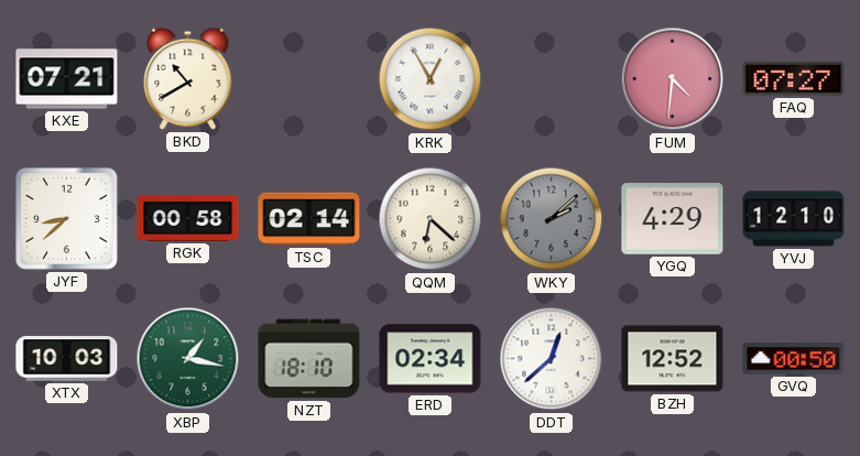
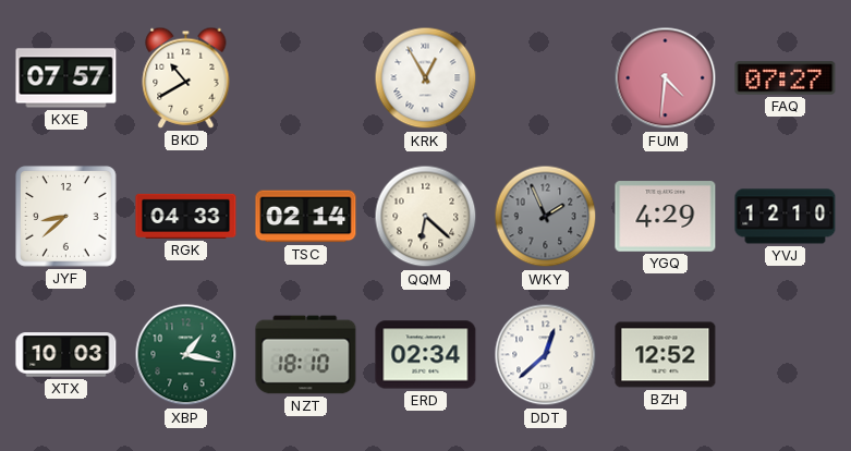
KXE: 07:21 -> 07:57 (66, 78)
RGK: 00:58 -> 04:33 (186, 216)
WKY: 2:08 -> 1:56 (546, 217)
GVQ: 00:50 -> none (794, 359)
